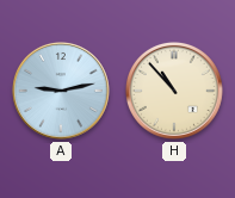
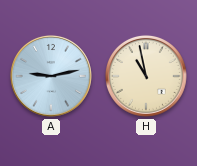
H: 10:53 -> 10:58 (146, 76)
